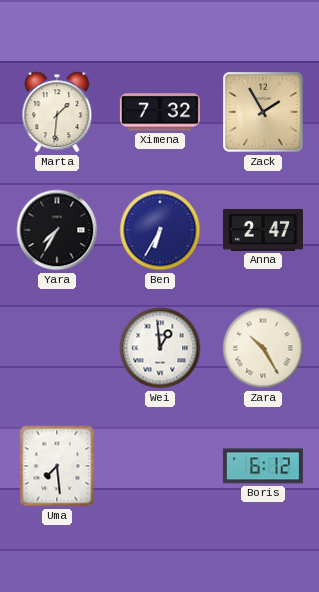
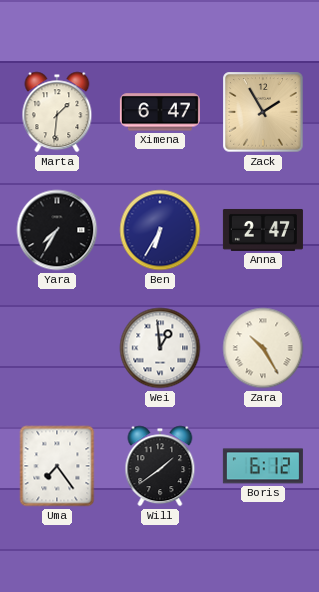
Ximena: 7:32 -> 6:47 (160, 112)
Uma: 7:29 -> 7:24 (57, 466)
Will: none -> 1:39 (160, 466)
